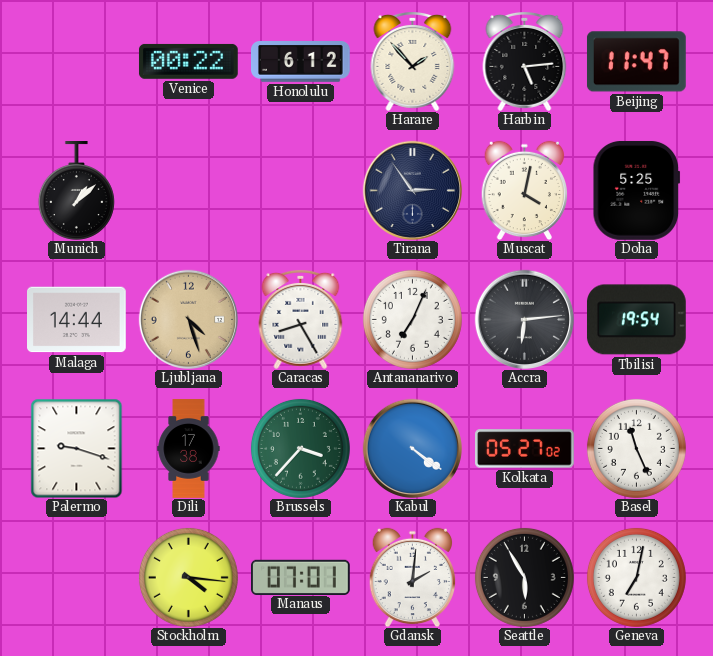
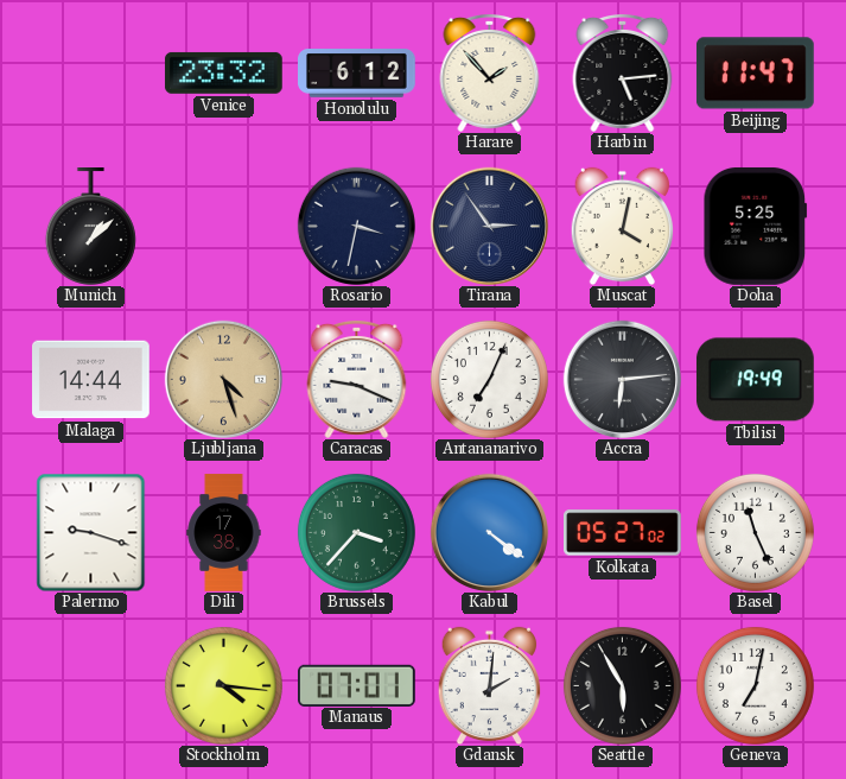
Venice: 00:22 -> 23:32 (223, 72)
Rosario: none -> 3:32 (356, 226)
Caracas: 8:25 -> 9:19 (357, 380)
Tbilisi: 19:54 -> 19:49 (755, 380)
